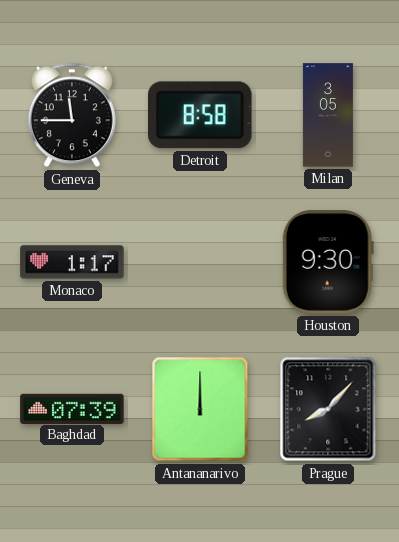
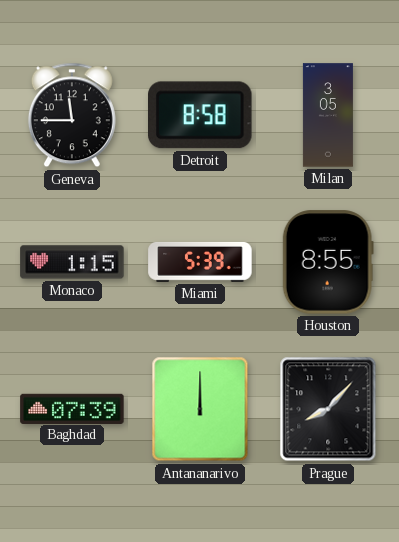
Monaco: 1:17 -> 1:15 (72, 262)
Miami: none -> 5:39 (200, 262)
Houston: 9:30 -> 8:55 (328, 262)
